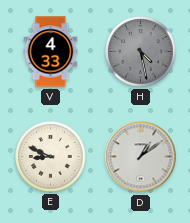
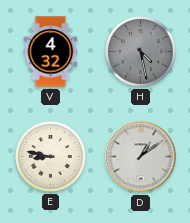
V: 4:33 -> 4:32 (51, 52)
E: 8:49 -> 8:47 (51, 157)
